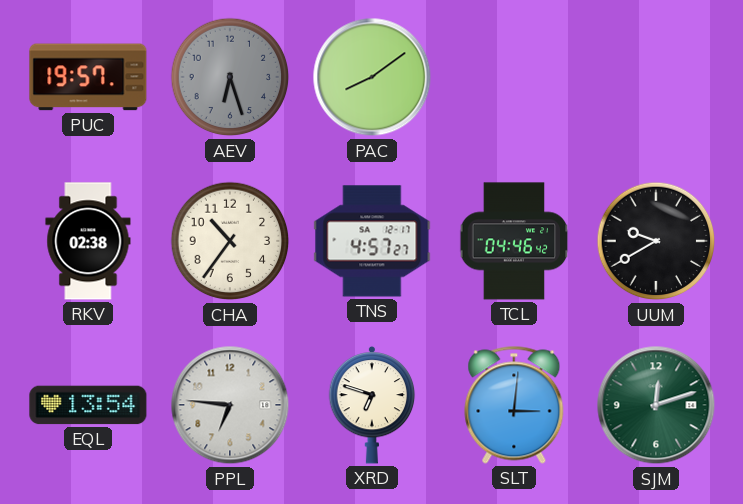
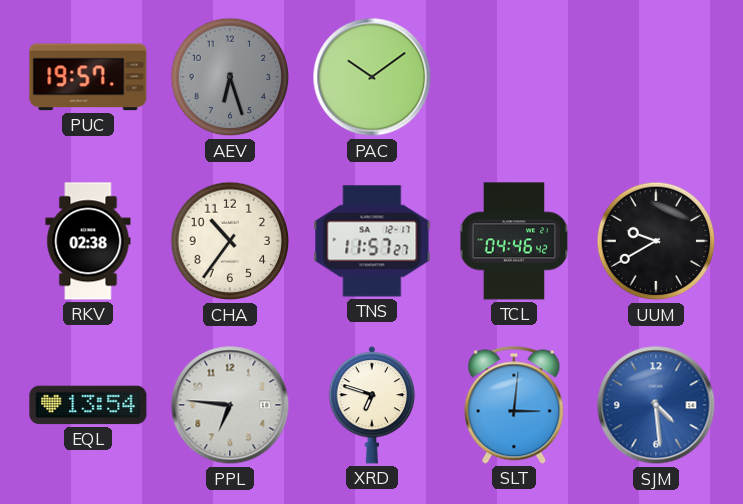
PAC: 8:09 -> 10:09 (372, 77)
TNS: 4:57 -> 11:57 (372, 241)
SJM: 12:12 -> 4:29 (656, 405)
SJM dial: green -> blue (656, 405)
